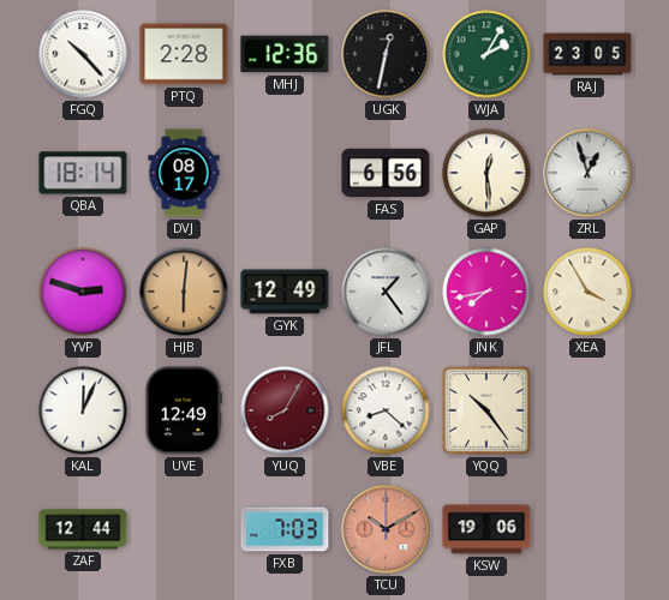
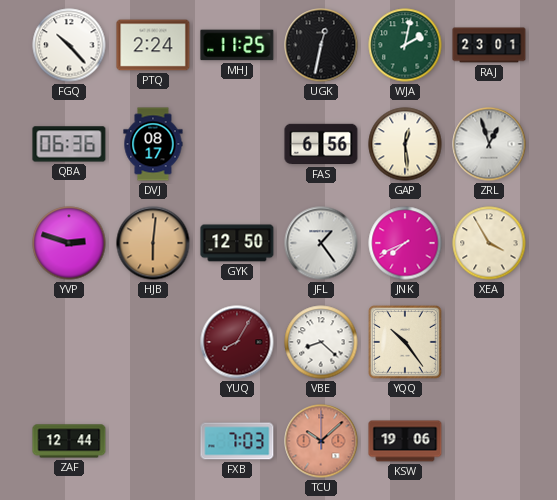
PTQ: 2:28 -> 2:24 (153, 45)
MHJ: 12:36 -> 11:25 (237, 45)
WJA: 2:05 -> 2:02 (405, 45)
RAJ: 23:05 -> 23:01 (489, 45)
QBA: 18:14 -> 06:36 (69, 144)
GYK: 12:49 -> 12:50 (237, 243)
JNK: 7:43 -> 7:41 (405, 243)
KAL: 12:04 -> none (83, 410)
UVE: 12:49 -> none (183, 410)
TCU: 10:10 -> 10:08 (321, 441)
